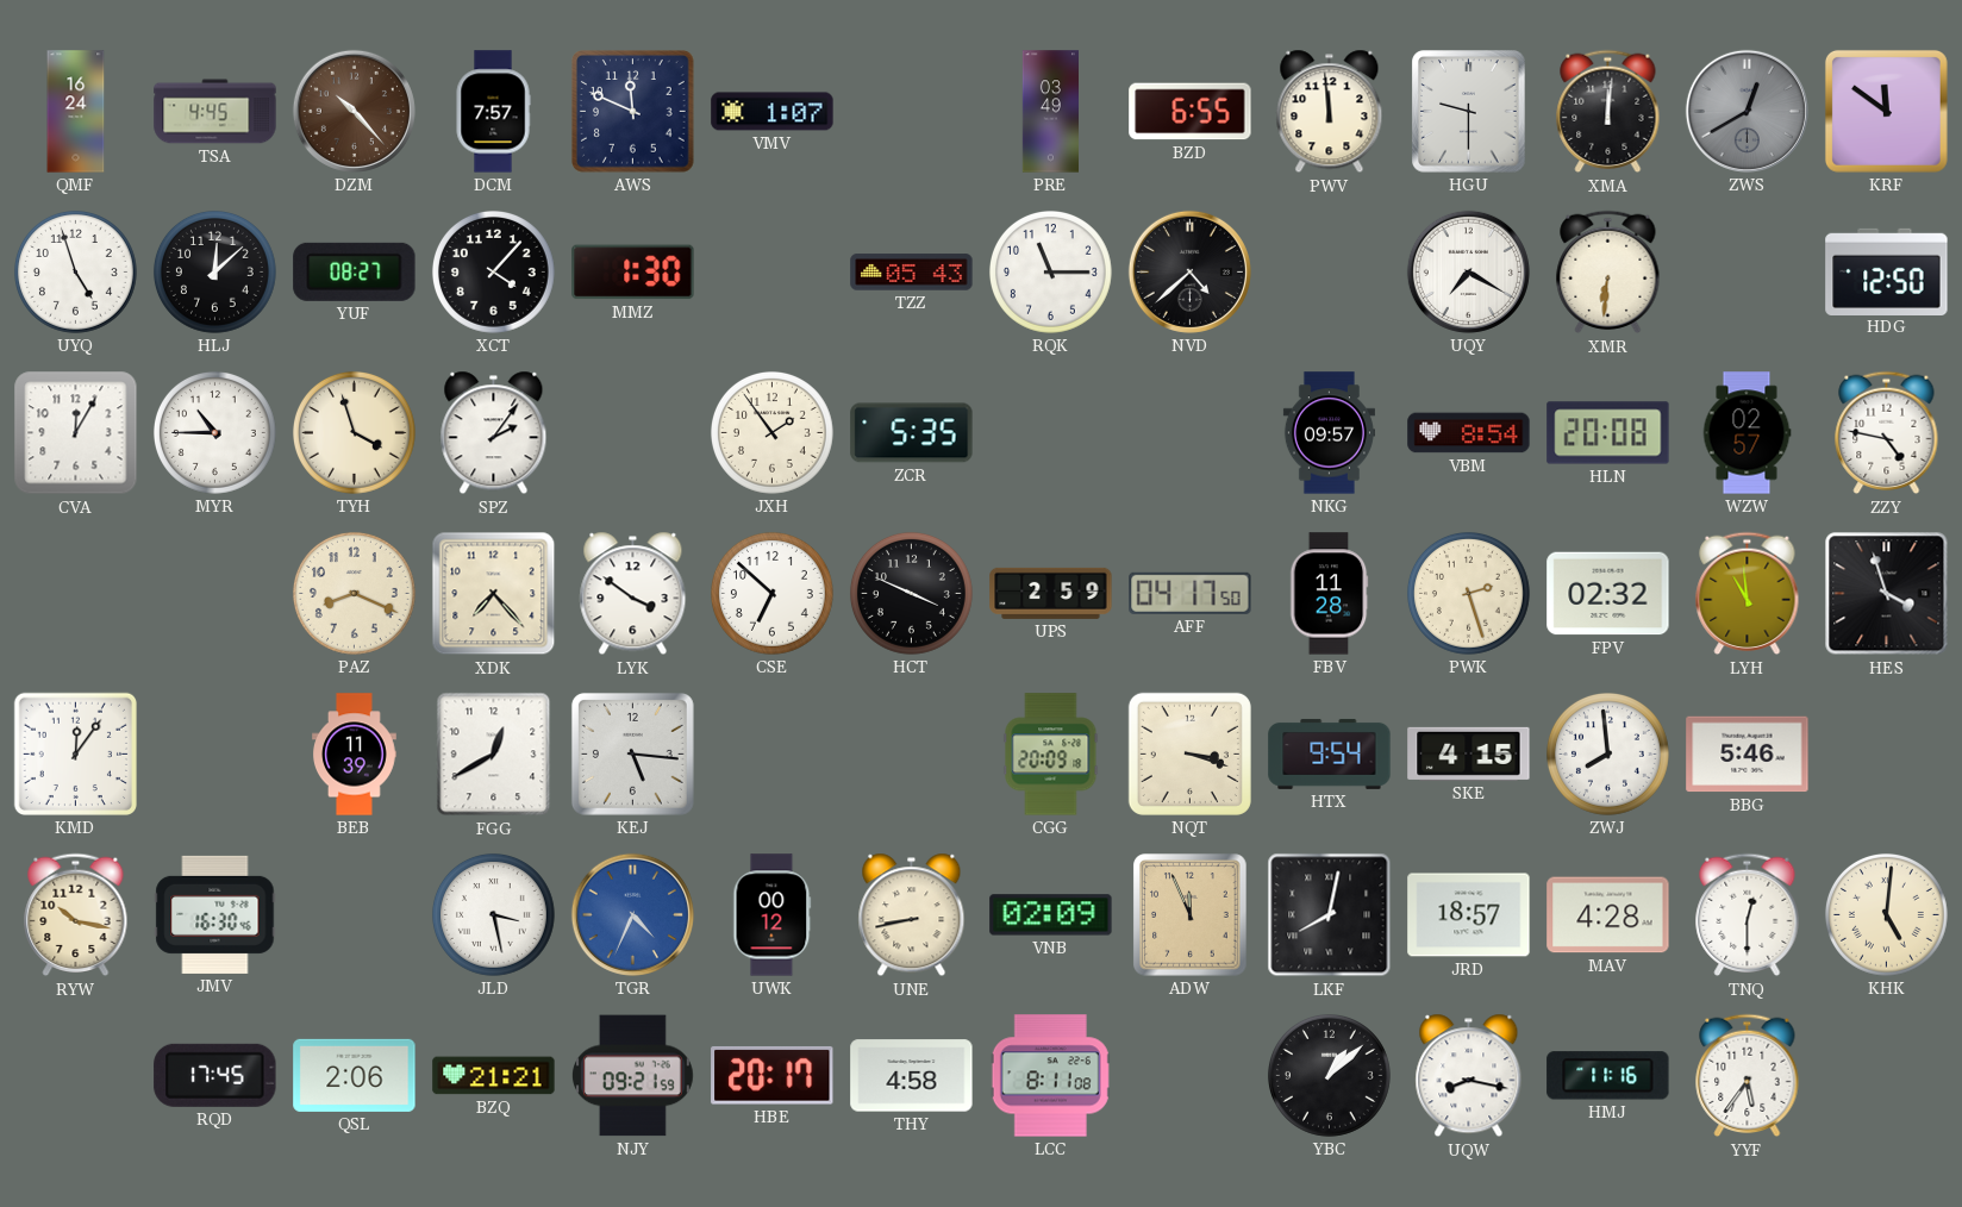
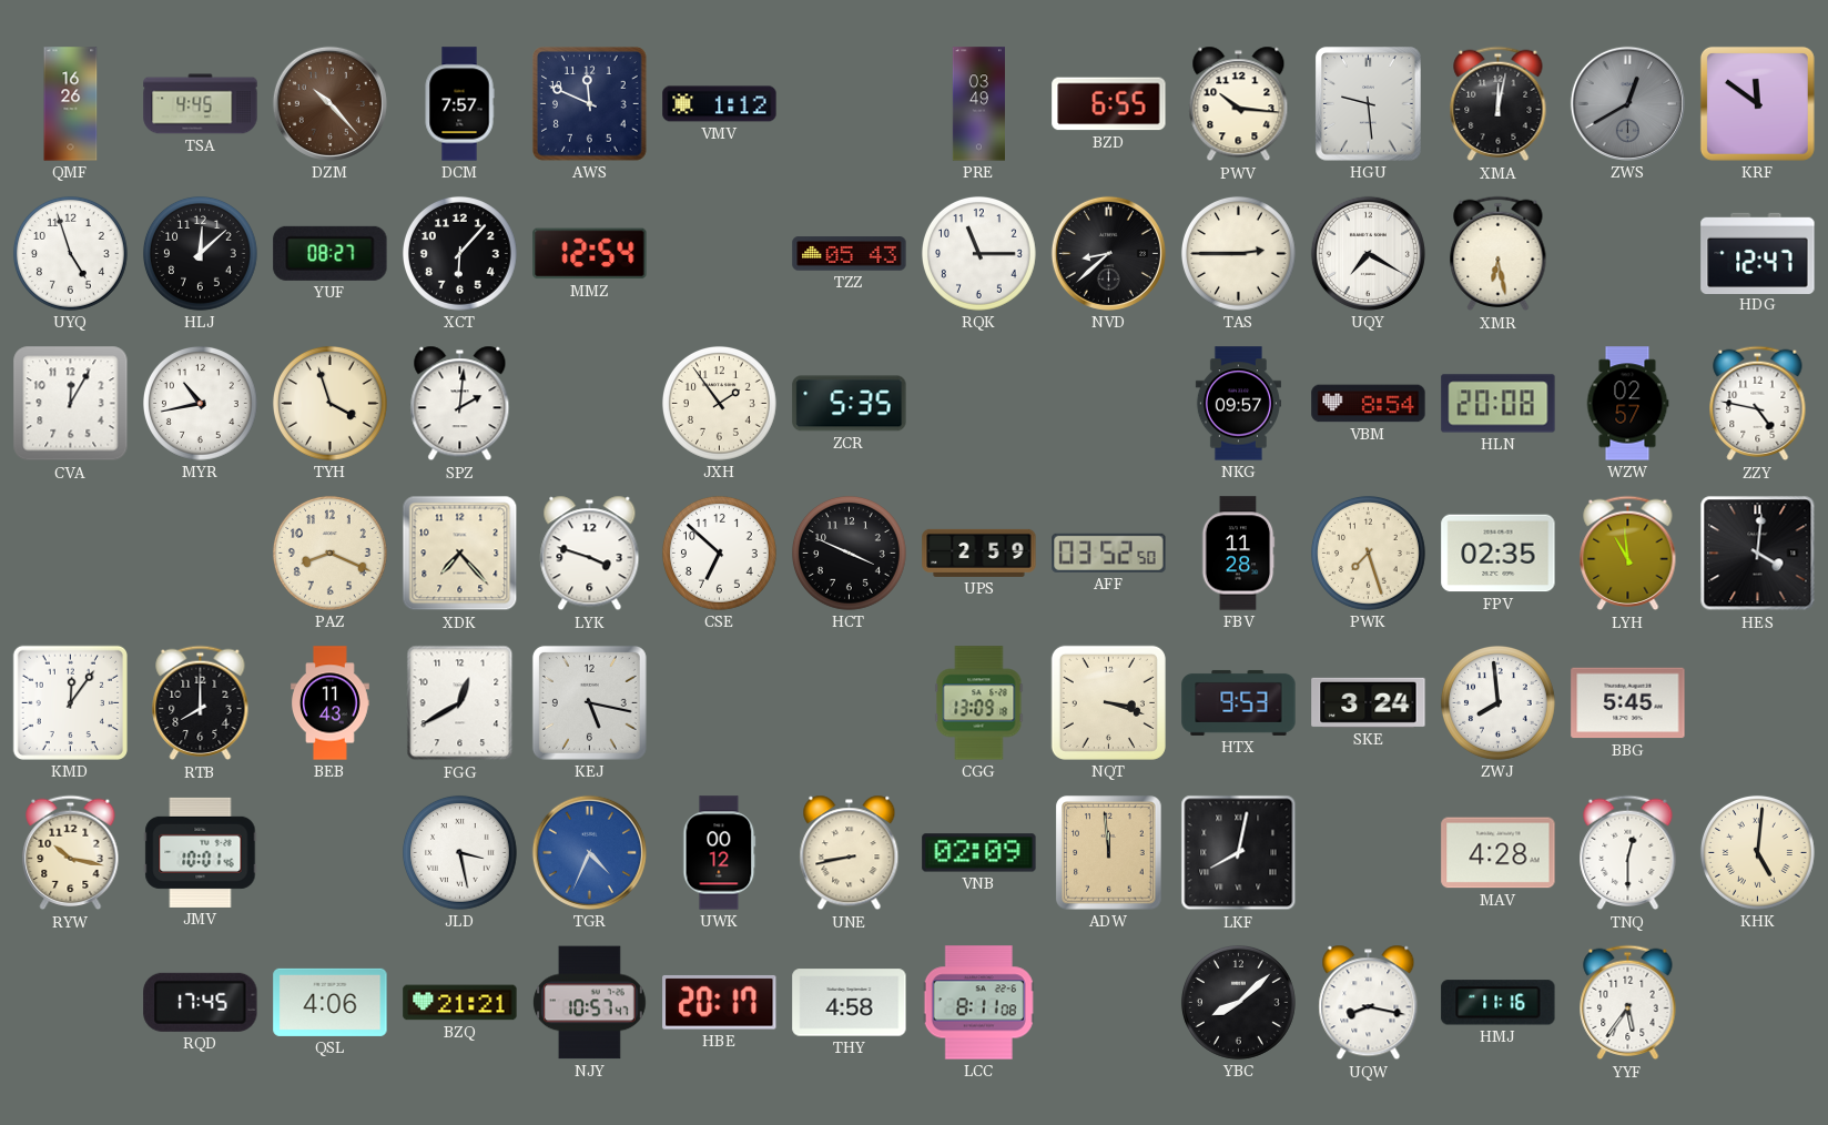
QMF: 16:24 -> 16:26 (71, 104)
VMV: 1:07 -> 1:12 (720, 104)
PWV: 11:59 -> 10:16 (1239, 104)
HGU: 9:30 -> 9:29 (1369, 104)
XMA: 12:01 -> 12:02 (1499, 104)
XCT: 4:07 -> 6:07 (459, 253)
MMZ: 1:30 -> 12:54 (590, 254)
NVD: 4:38 -> 8:38 (1108, 253)
TAS: none -> 2:45 (1238, 253)
XMR: 6:31 -> 6:28 (1499, 254)
HDG: 12:50 -> 12:47 (1758, 253)
MYR: 10:45 -> 10:43 (200, 403)
SPZ: 2:06 -> 2:01 (460, 404)
LYK: 3:51 -> 3:48 (590, 554)
AFF: 04:17 -> 03:52 (1109, 553)
PWK: 2:27 -> 7:27 (1368, 553)
FPV: 02:32 -> 02:35 (1499, 554)
HES: 3:57 -> 4:01 (1758, 554)
RTB: none -> 8:00 (201, 703)
BEB: 11:39 -> 11:43 (331, 703)
KEJ: 5:16 -> 5:17 (589, 702)
CGG: 20:09 -> 13:09 (979, 703)
HTX: 9:54 -> 9:53 (1239, 702)
SKE: 4:15 -> 3:24 (1369, 702)
BBG: 5:46 -> 5:45 (1628, 703)
JMV: 16:30 -> 10:01 (201, 852)
ADW: 11:56 -> 11:59 (1109, 853)
JRD: 18:57 -> none (1469, 915)
QSL: 2:06 -> 4:06 (331, 1002)
NJY: 09:21 -> 10:57 (589, 1003)
YBC: 1:08 -> 8:08 (1238, 1002)
